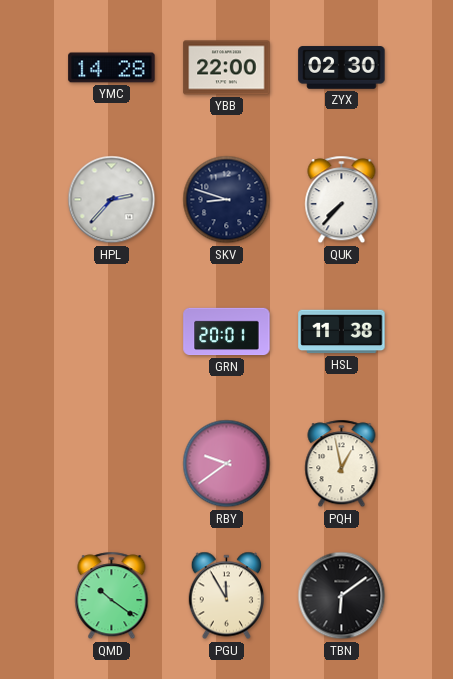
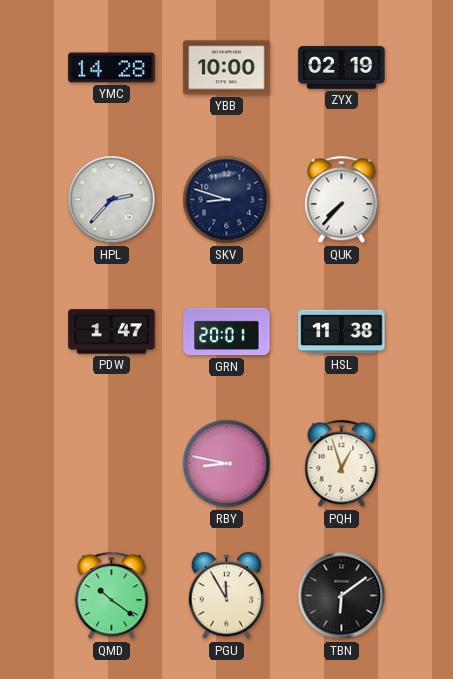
YBB: 22:00 -> 10:00 (227, 68)
ZYX: 02:30 -> 02:19 (342, 68)
PDW: none -> 1:47 (112, 332)
RBY: 9:39 -> 8:47 (227, 464)
PQH: 12:58 -> 12:57 (342, 464)
